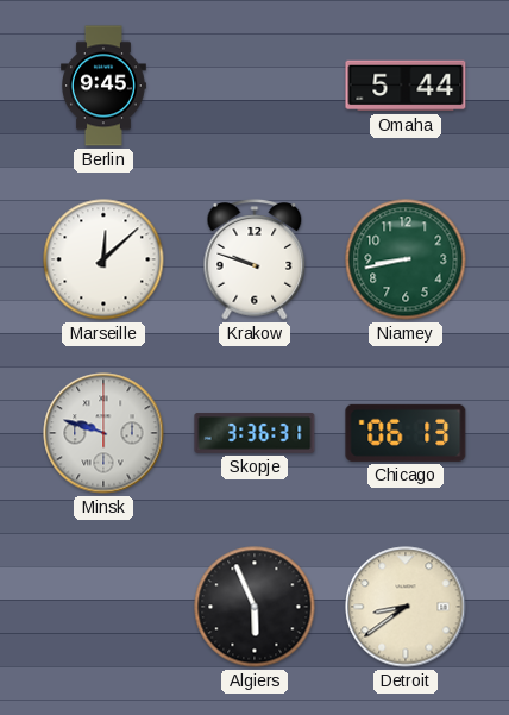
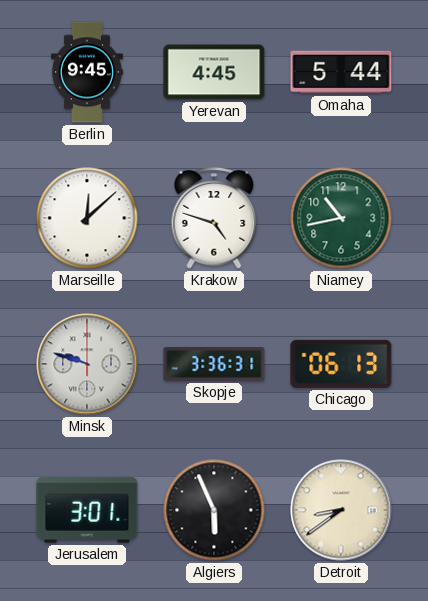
Yerevan: none -> 4:45 (214, 72)
Krakow: 9:48 -> 4:48 (214, 218)
Niamey: 8:43 -> 10:43 (341, 218)
Jerusalem: none -> 3:01 (87, 510)
